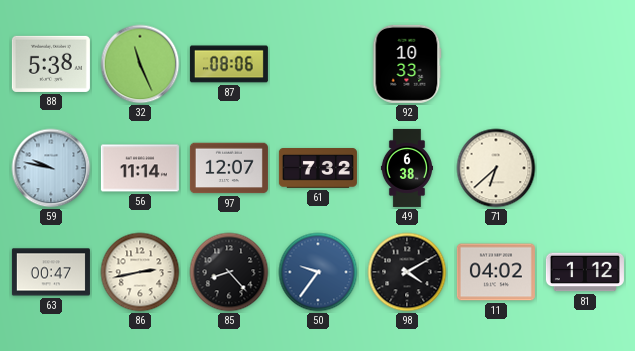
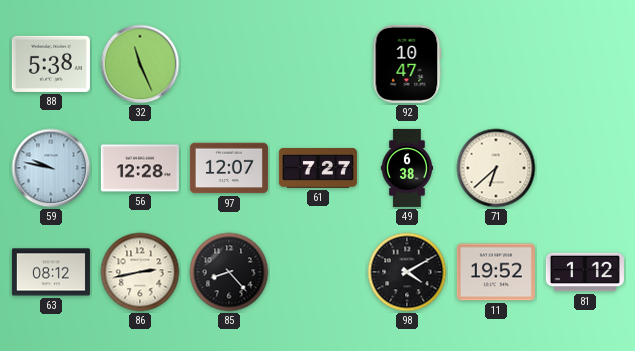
87: 08:06 -> none (229, 64)
92: 10:33 -> 10:47 (407, 64)
56: 11:14 -> 12:28 (140, 168)
61: 7:32 -> 7:27 (318, 169)
63: 00:47 -> 08:12 (51, 272)
50: 9:36 -> none (318, 272)
11: 04:02 -> 19:52 (496, 272)
